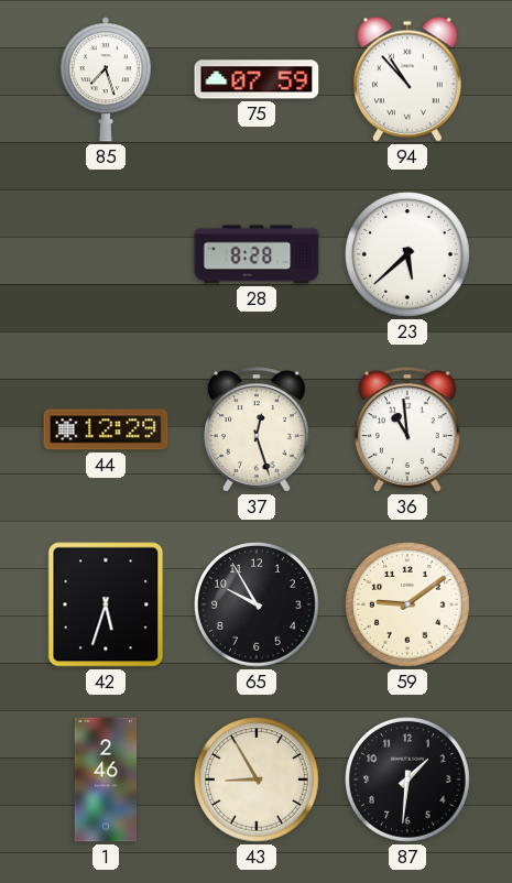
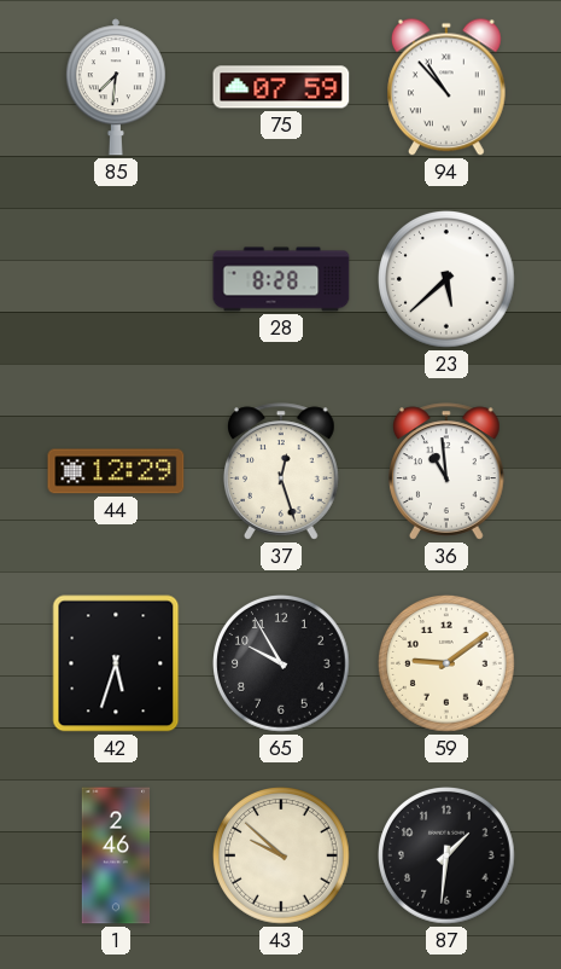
85: 7:27 -> 7:31 (116, 87)
43: 8:55 -> 9:52 (282, 857)
